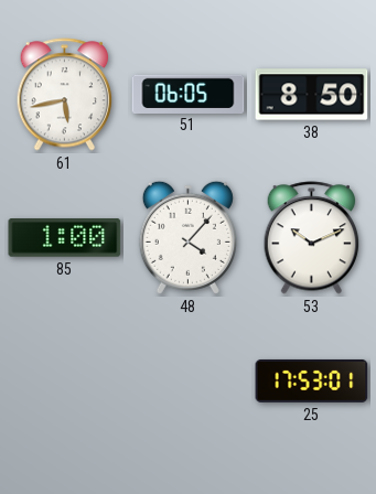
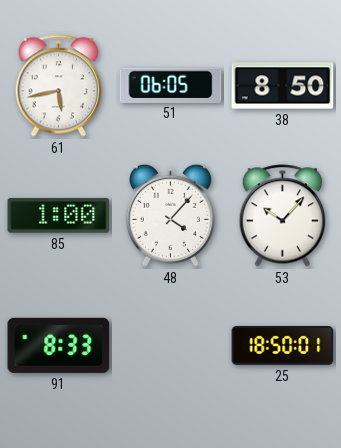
53: 10:11 -> 10:07 (283, 216)
91: none -> 8:33 (59, 345)
25: 17:53 -> 18:50 (283, 345)
